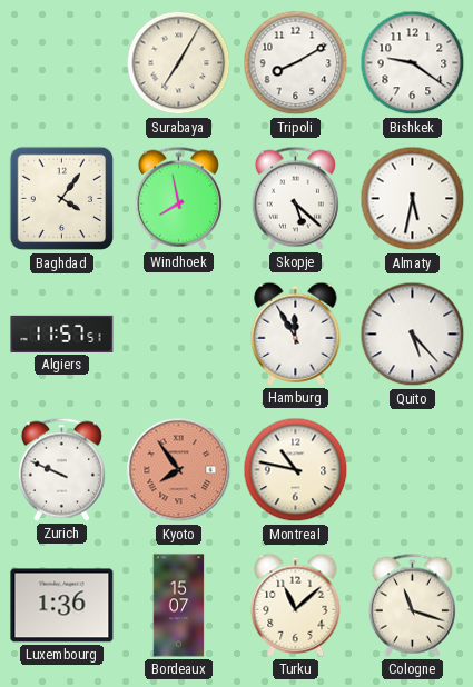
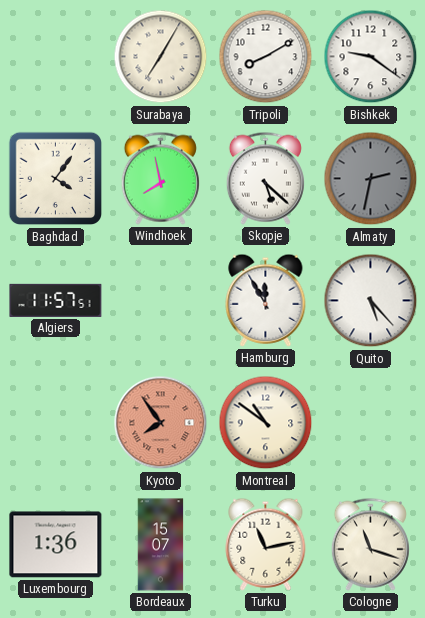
Almaty: 5:32 -> 2:32 (371, 179)
Almaty dial: white -> grey (371, 179)
Zurich: 9:49 -> none (61, 469)
Montreal: 10:47 -> 10:51 (266, 423)
Turku: 11:08 -> 11:13 (266, 544)
